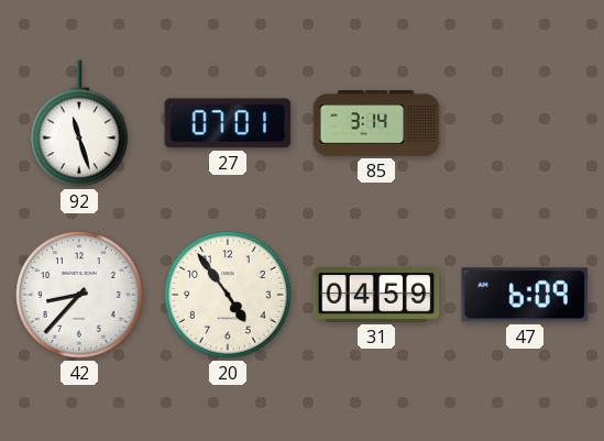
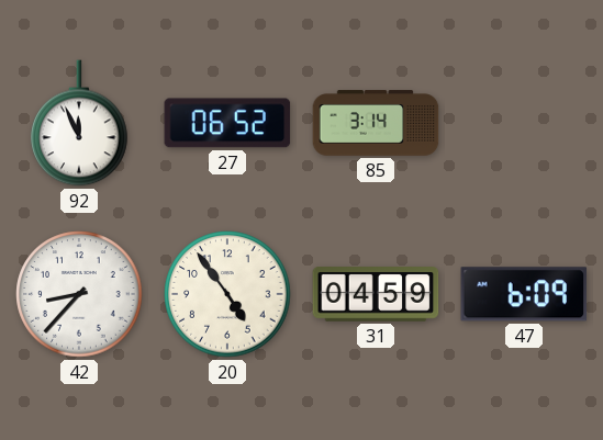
92: 11:27 -> 11:56 (79, 123)
27: 07:01 -> 06:52 (227, 123)
